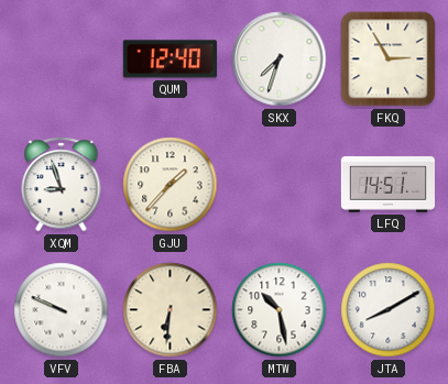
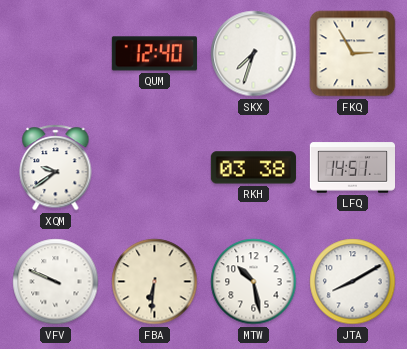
XQM: 8:57 -> 9:39 (56, 168)
GJU: 1:37 -> none (171, 185)
RKH: none -> 03:38 (253, 168)
